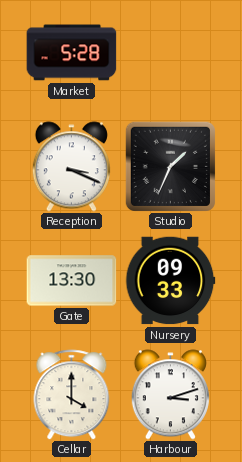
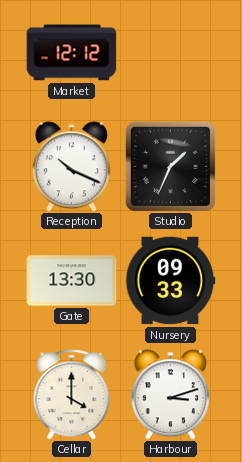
Market: 5:28 -> 12:12 (72, 53)
Reception: 3:19 -> 10:19 (71, 167)
